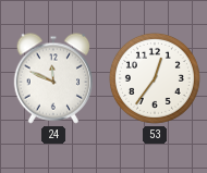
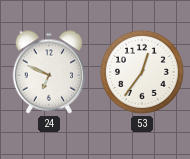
24: 11:49 -> 6:49 (49, 72)
